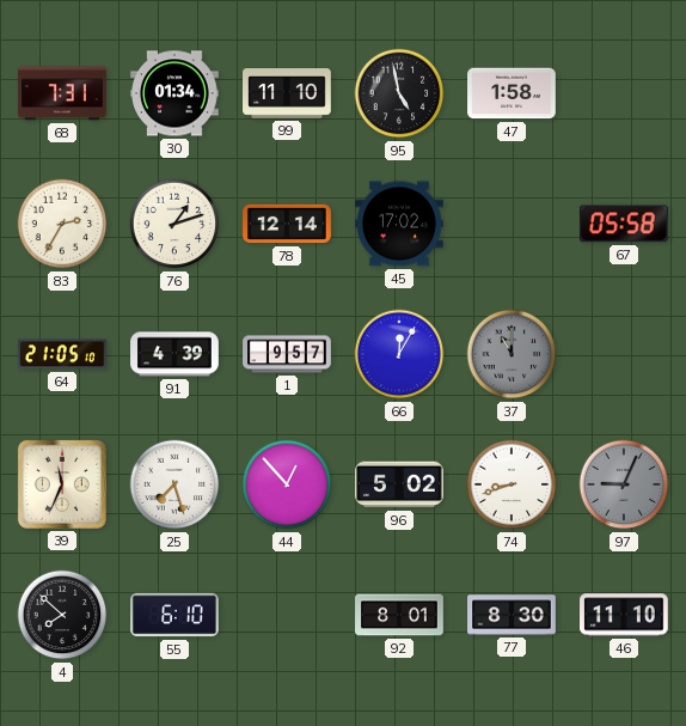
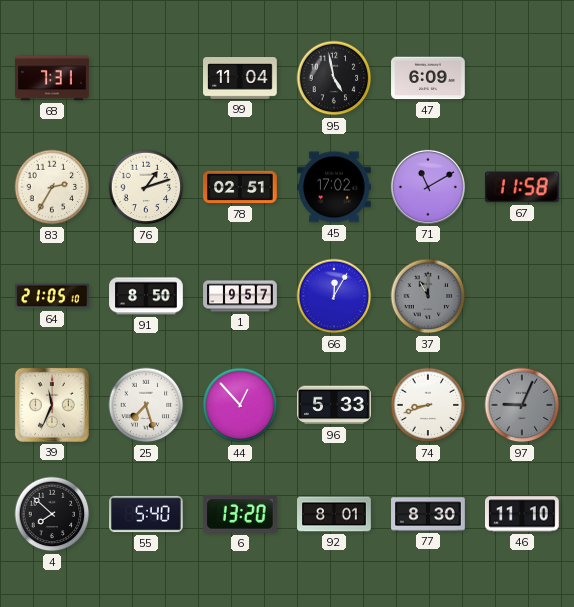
30: 01:34 -> none (174, 93)
99: 11:10 -> 11:04 (240, 79)
47: 1:58 -> 6:09 (428, 78)
78: 12:14 -> 02:51 (240, 187)
71: none -> 11:10 (428, 187)
67: 05:58 -> 11:58 (522, 187)
91: 4:39 -> 8:50 (146, 296)
96: 5:02 -> 5:33 (334, 405)
55: 6:10 -> 5:40 (146, 514)
6: none -> 13:20 (240, 514)
